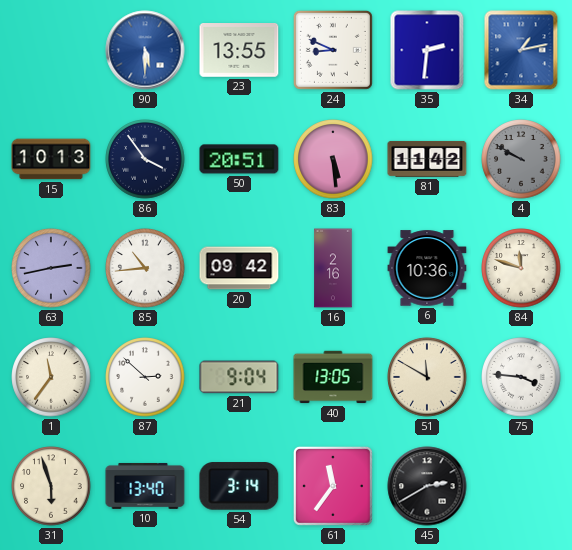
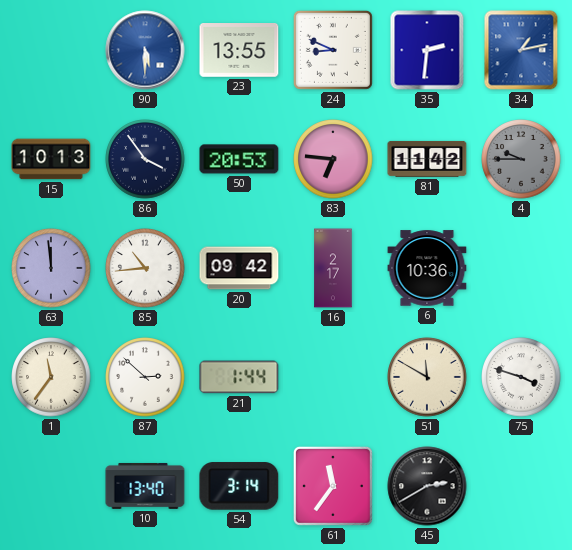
50: 20:51 -> 20:53 (239, 159)
83: 5:29 -> 6:46 (333, 159)
4: 9:50 -> 9:45 (521, 159)
63: 2:43 -> 11:59 (51, 268)
16: 2:16 -> 2:17 (333, 268)
84: 11:48 -> none (521, 268)
21: 9:04 -> 1:44 (239, 377)
40: 13:05 -> none (333, 377)
75: 3:46 -> 3:48 (521, 377)
31: 5:57 -> none (51, 486)
